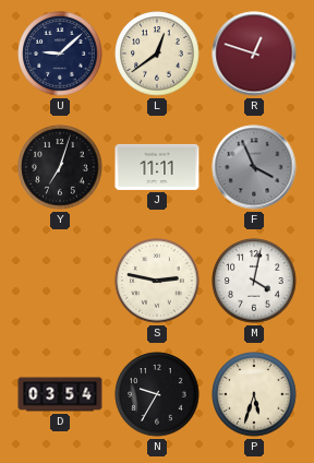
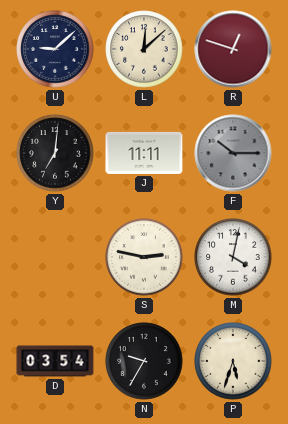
L: 12:39 -> 12:08 (144, 49)
Y: 7:03 -> 7:01 (55, 153)
F: 3:56 -> 10:15 (233, 153)
